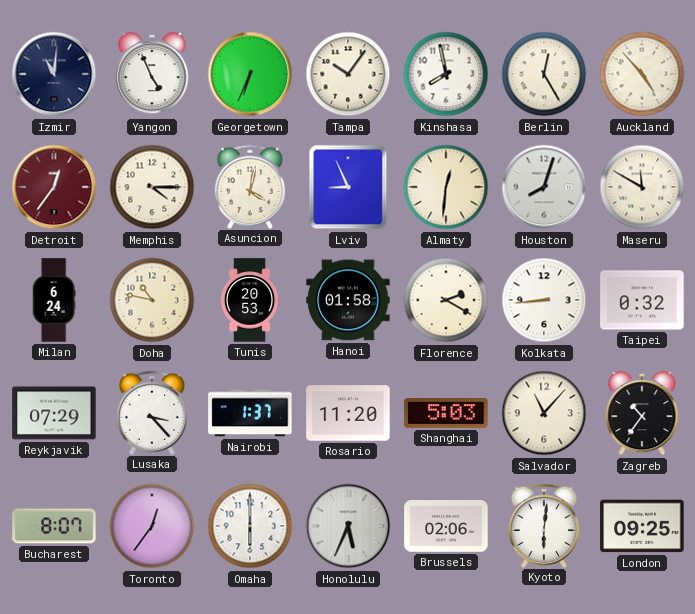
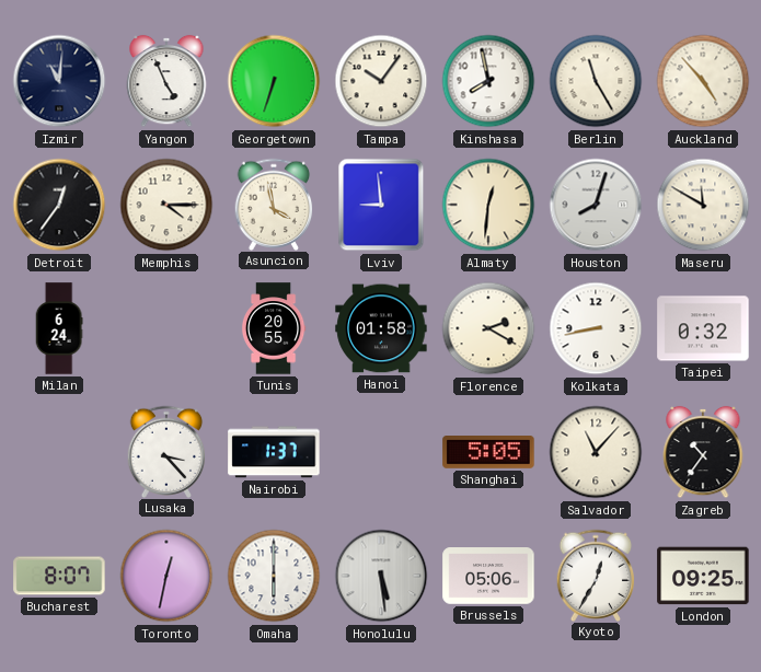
Georgetown: 6:34 -> 6:33 (274, 81)
Berlin: 12:25 -> 11:25 (596, 81)
Detroit dial: burgundy -> black (59, 205)
Asuncion: 4:02 -> 3:58 (274, 204)
Lviv: 8:56 -> 8:59 (381, 205)
Doha: 10:47 -> none (152, 300)
Tunis: 20:53 -> 20:55 (274, 328)
Kolkata: 8:44 -> 8:43 (596, 328)
Reykjavik: 07:29 -> none (54, 413)
Rosario: 11:20 -> none (348, 413)
Shanghai: 5:03 -> 5:05 (488, 453)
Toronto: 12:36 -> 12:32 (166, 576)
Honolulu: 5:34 -> 5:29 (381, 576)
Brussels: 02:06 -> 05:06 (488, 576)
Kyoto: 6:01 -> 12:35 (596, 575)
